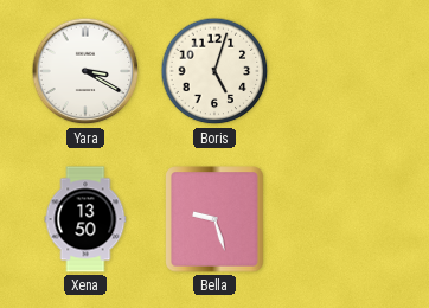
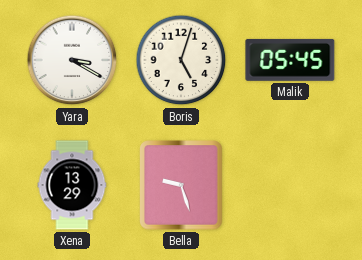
Malik: none -> 05:45 (290, 60)
Xena: 13:50 -> 13:29 (72, 185)
